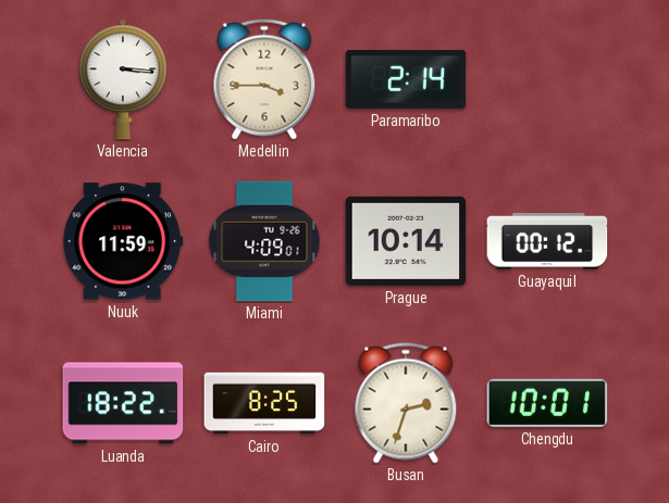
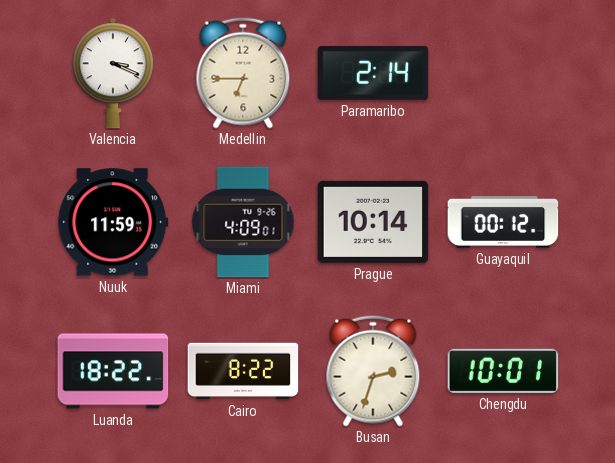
Valencia: 3:16 -> 3:19 (113, 73)
Medellin: 3:45 -> 6:45 (243, 73)
Cairo: 8:25 -> 8:22 (243, 371)
